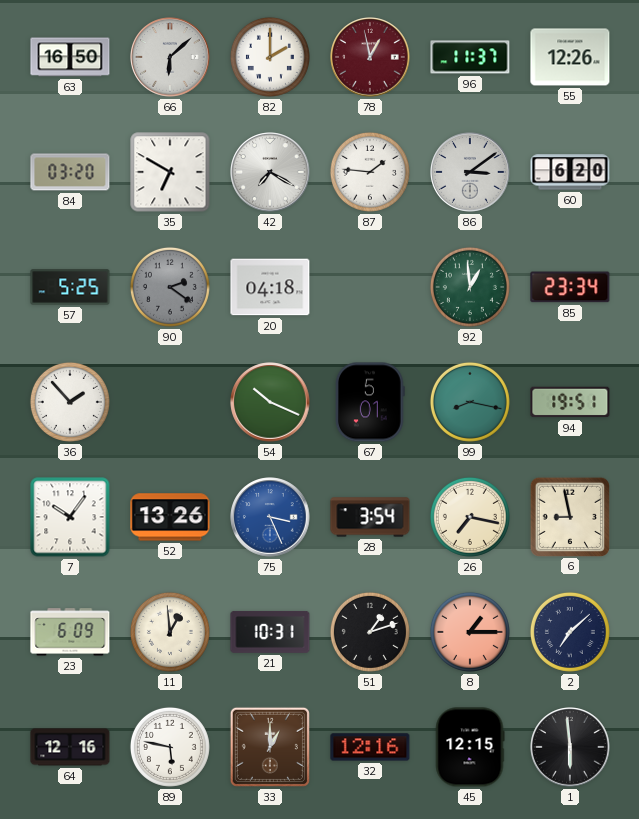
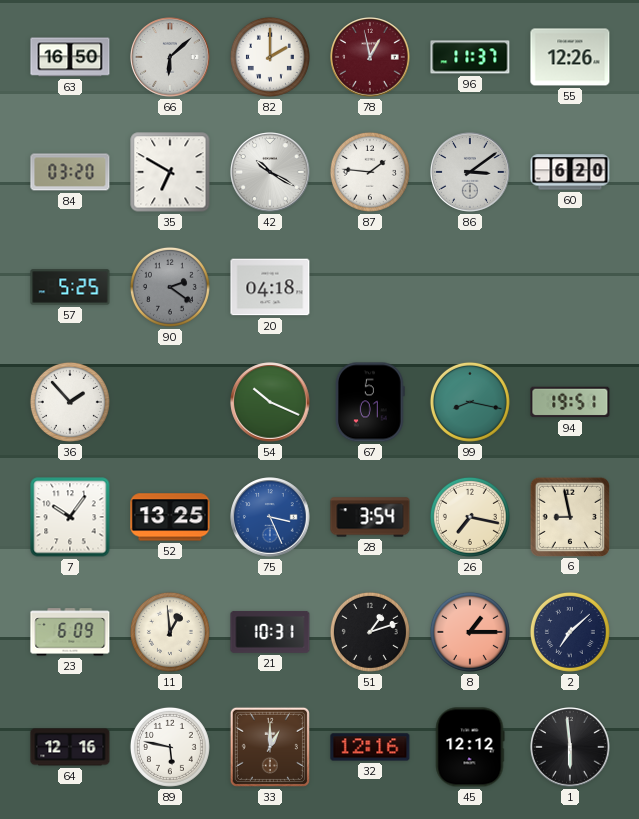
42: 7:20 -> 10:20 (270, 172)
92: 12:59 -> none (470, 287)
85: 23:34 -> none (570, 287)
52: 13:26 -> 13:25 (170, 517)
45: 12:15 -> 12:12 (470, 747)
